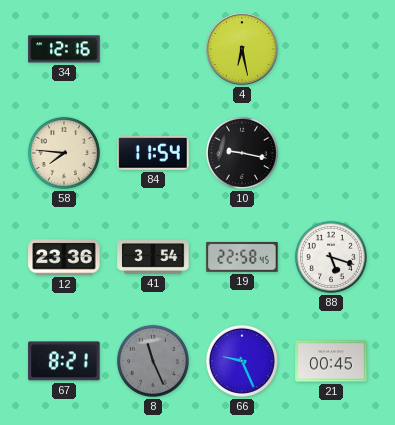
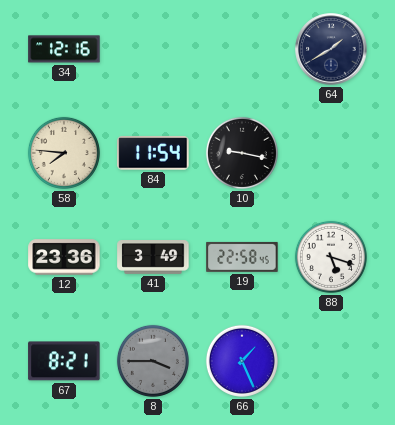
4: 6:28 -> none (242, 49)
64: none -> 1:40 (331, 49)
41: 3:54 -> 3:49 (153, 258)
8: 11:26 -> 3:45 (153, 361)
66: 9:26 -> 1:26 (242, 361)
21: 00:45 -> none (331, 361)
